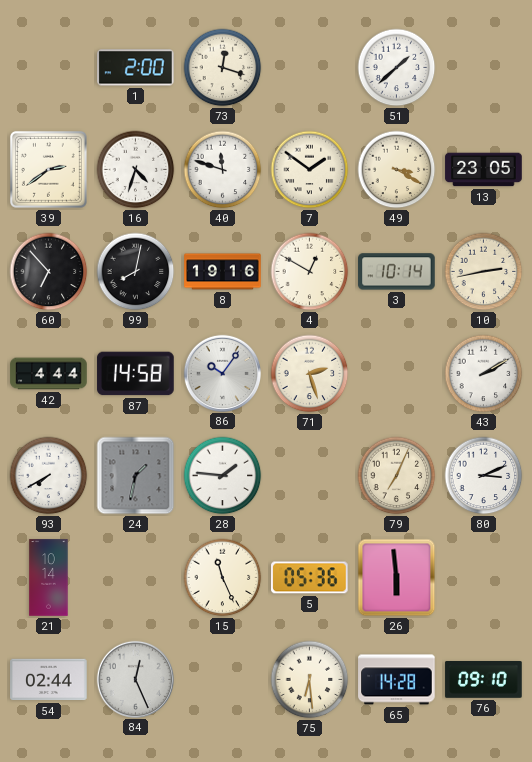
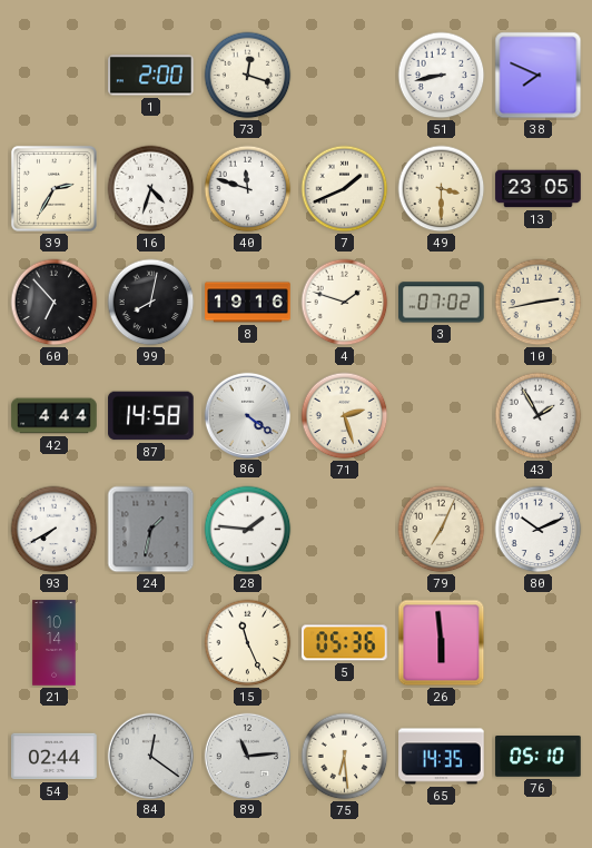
51: 1:38 -> 8:43 (442, 76)
38: none -> 7:49 (539, 76)
39: 2:39 -> 2:35 (53, 188)
7: 1:51 -> 1:41 (345, 189)
49: 3:20 -> 3:30 (442, 189)
4: 12:50 -> 1:48 (345, 303)
3: 10:14 -> 07:02 (442, 303)
86: 10:06 -> 4:21 (247, 415)
43: 2:10 -> 1:55 (539, 416)
80: 3:11 -> 10:11 (539, 530)
84: 12:26 -> 12:21 (150, 756)
89: none -> 11:14 (247, 756)
65: 14:28 -> 14:35 (442, 757)
76: 09:10 -> 05:10 (539, 757)
